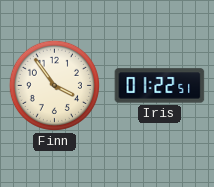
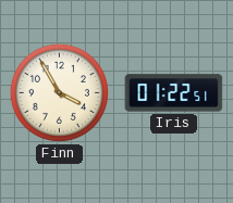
Finn: 3:54 -> 3:55 (59, 92)
